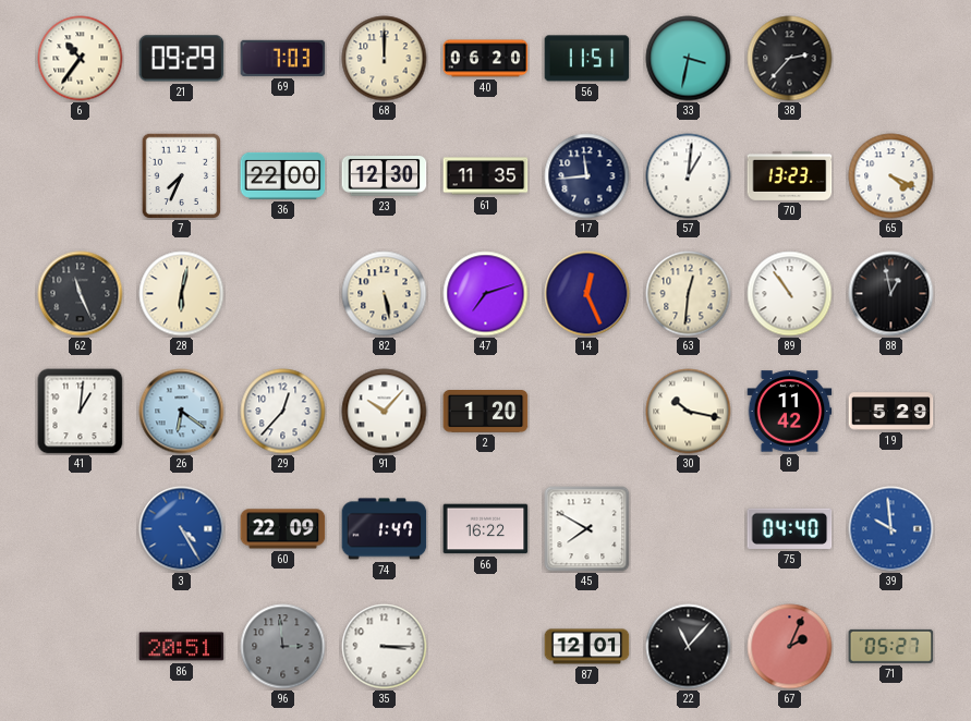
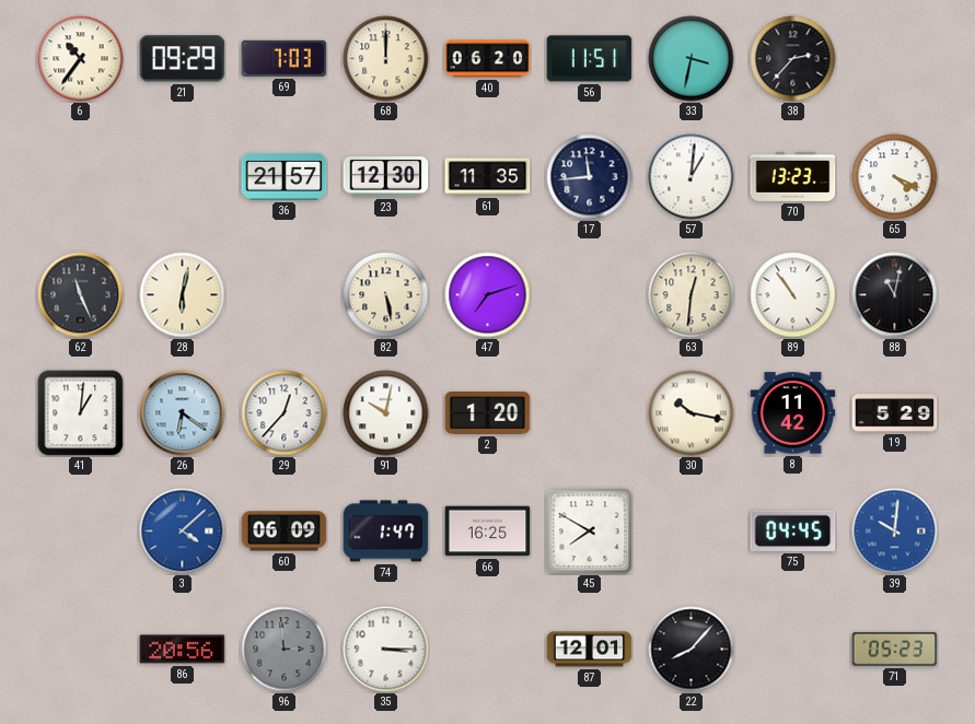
7: 7:34 -> none (182, 175)
36: 22:00 -> 21:57 (285, 176)
14: 12:26 -> none (587, 294)
88: 12:58 -> 11:02 (895, 295)
91: 10:07 -> 10:02 (386, 413)
3: 4:25 -> 4:08 (183, 532)
60: 22:09 -> 06:09 (285, 532)
66: 16:22 -> 16:25 (488, 532)
75: 04:40 -> 04:45 (793, 530)
39: 9:59 -> 10:01 (895, 532)
86: 20:51 -> 20:56 (183, 650)
22: 11:07 -> 8:07 (692, 650)
67: 2:04 -> none (790, 647)
71: 05:27 -> 05:23 (895, 649)
